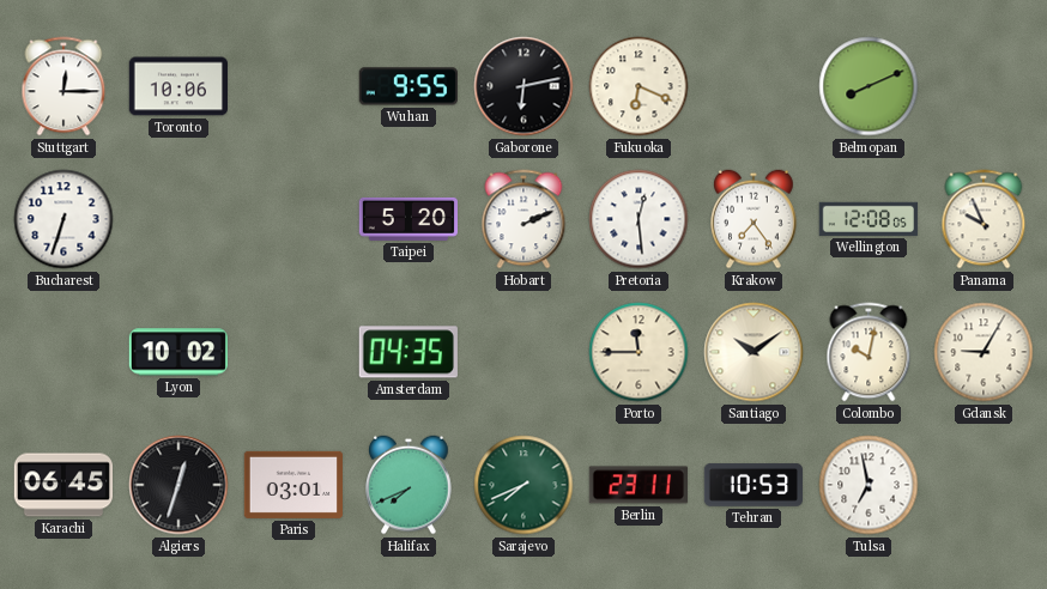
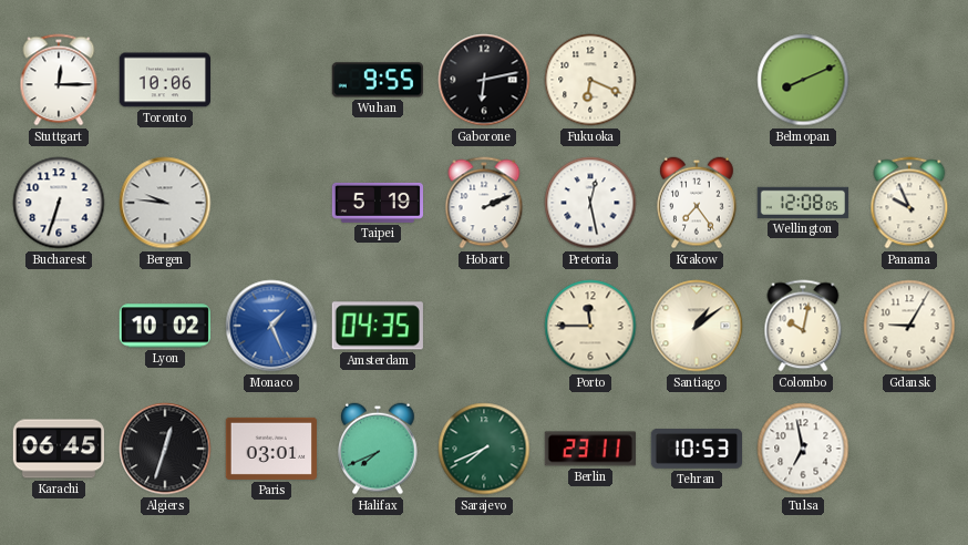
Bergen: none -> 9:46 (165, 203)
Taipei: 5:20 -> 5:19 (377, 203)
Pretoria: 12:29 -> 12:28 (590, 203)
Monaco: none -> 1:26 (271, 326)
Santiago: 10:09 -> 1:09 (697, 326)
